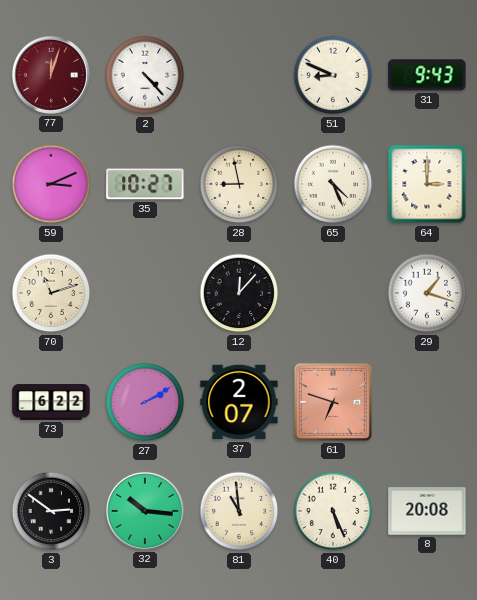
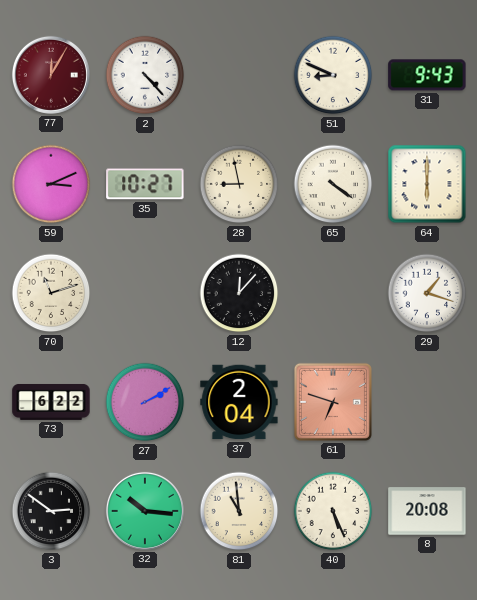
77: 12:03 -> 12:05 (51, 75)
65: 4:26 -> 4:21 (333, 184)
64: 3:00 -> 6:00 (427, 184)
37: 2:07 -> 2:04 (239, 402)
